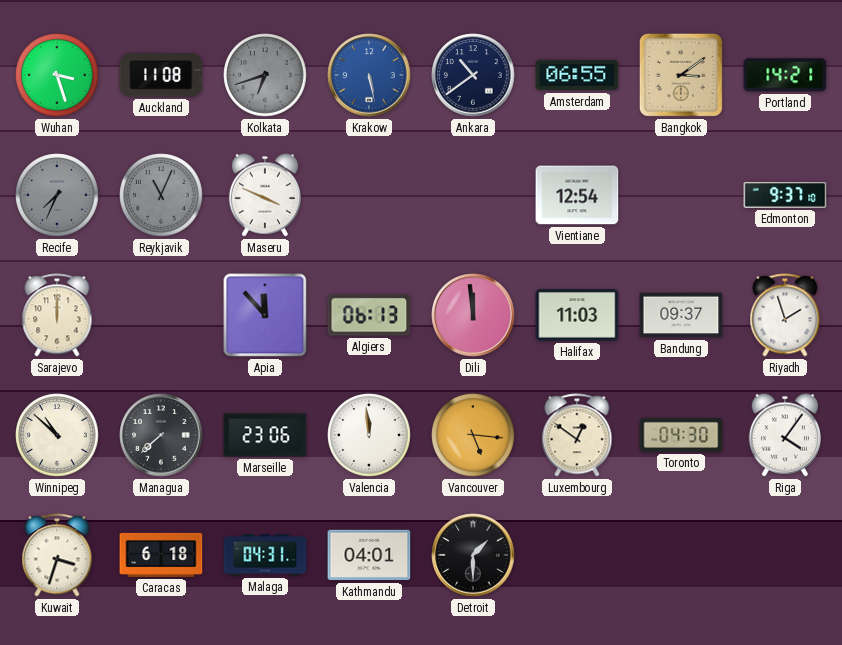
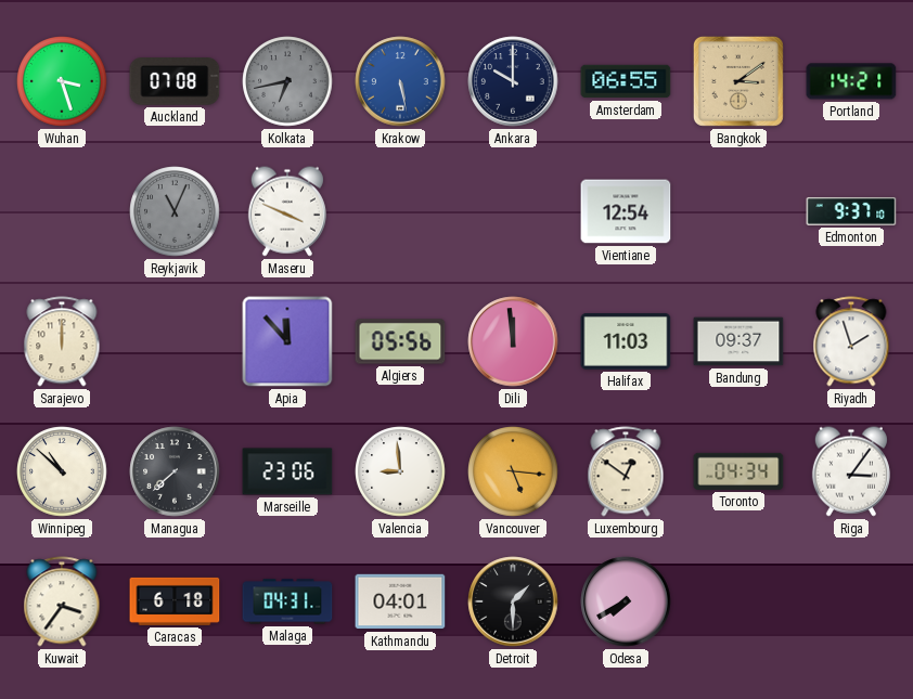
Auckland: 11:08 -> 07:08 (175, 82)
Kolkata: 6:42 -> 6:43 (287, 81)
Ankara: 10:39 -> 10:00 (513, 81)
Recife: 7:34 -> none (57, 195)
Algiers: 06:13 -> 05:56 (400, 341)
Valencia: 11:59 -> 8:59 (400, 471)
Toronto: 04:30 -> 04:34 (738, 471)
Riga: 4:06 -> 3:06 (851, 471)
Kuwait: 3:33 -> 3:36 (62, 601)
Odesa: none -> 7:40 (626, 601)
